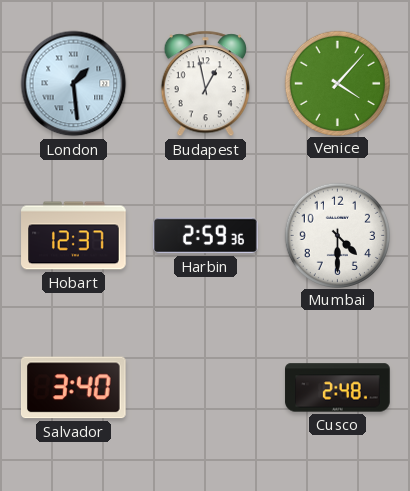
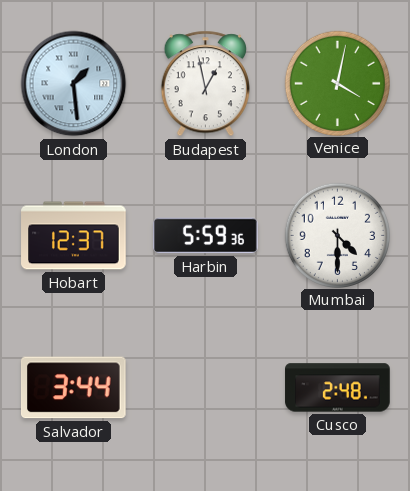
Venice: 4:07 -> 4:02 (337, 83)
Harbin: 2:59 -> 5:59 (206, 236)
Salvador: 3:40 -> 3:44 (74, 388)
